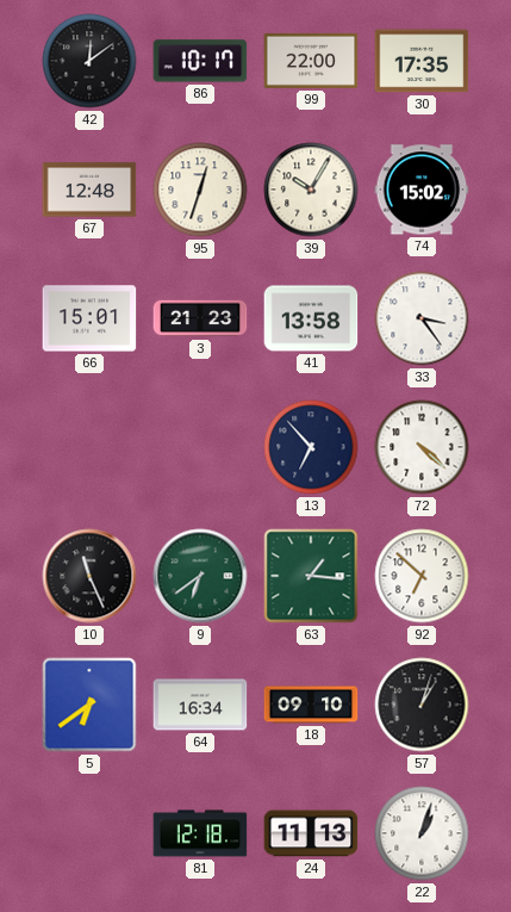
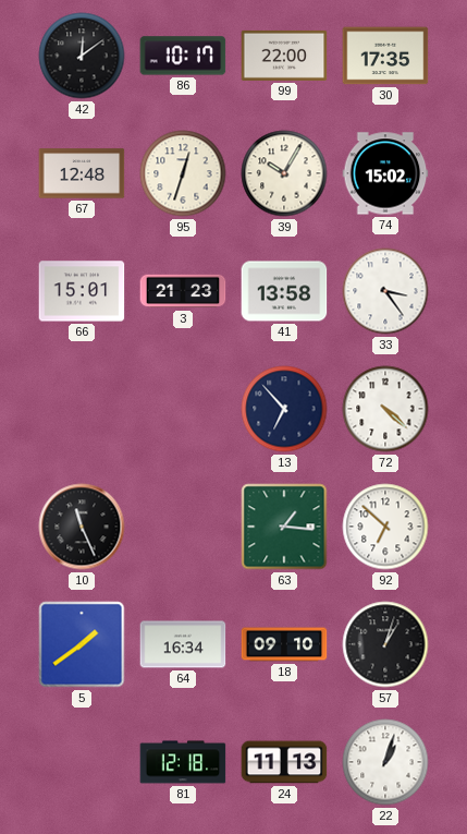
9: 6:39 -> none (200, 576)
5: 6:39 -> 1:39 (82, 644)
